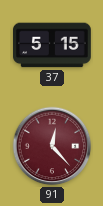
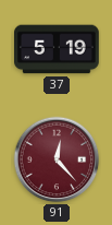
37: 5:15 -> 5:19 (58, 49)
